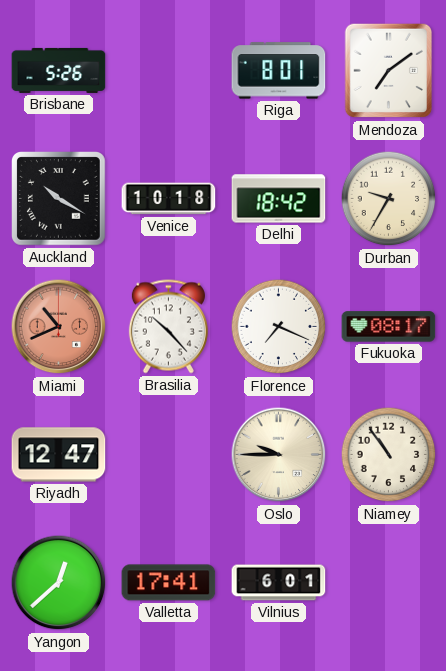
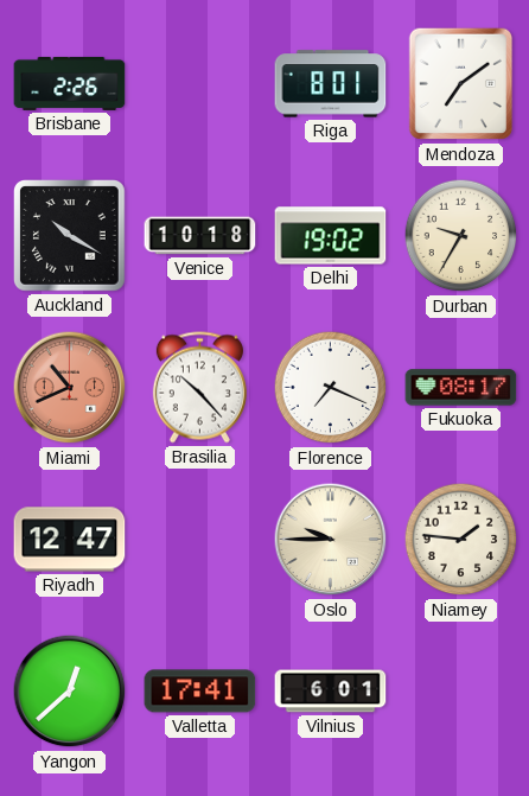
Brisbane: 5:26 -> 2:26 (70, 83)
Delhi: 18:42 -> 19:02 (331, 236)
Niamey: 10:54 -> 1:46 (461, 540)
